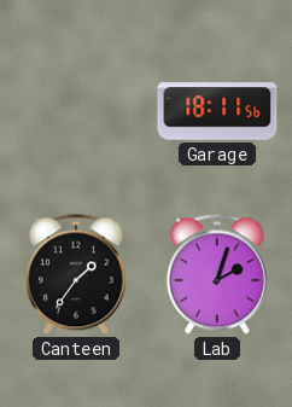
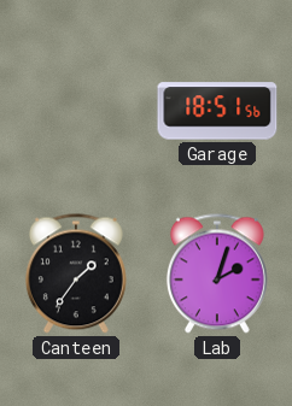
Garage: 18:11 -> 18:51 (217, 111)
